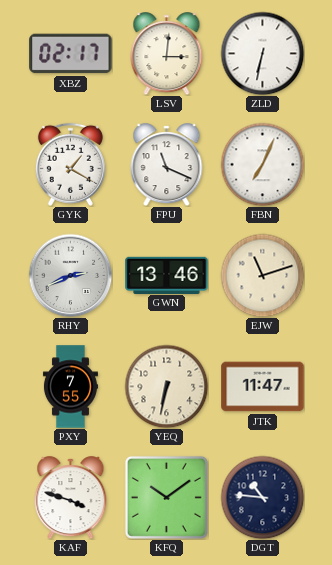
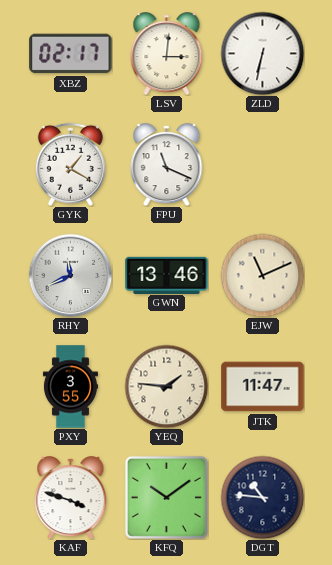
FBN: 7:04 -> none (262, 164)
RHY: 2:41 -> 11:41 (70, 275)
EJW: 11:12 -> 11:11 (262, 275)
PXY: 7:55 -> 3:55 (70, 387)
YEQ: 6:32 -> 1:46 (166, 386)
